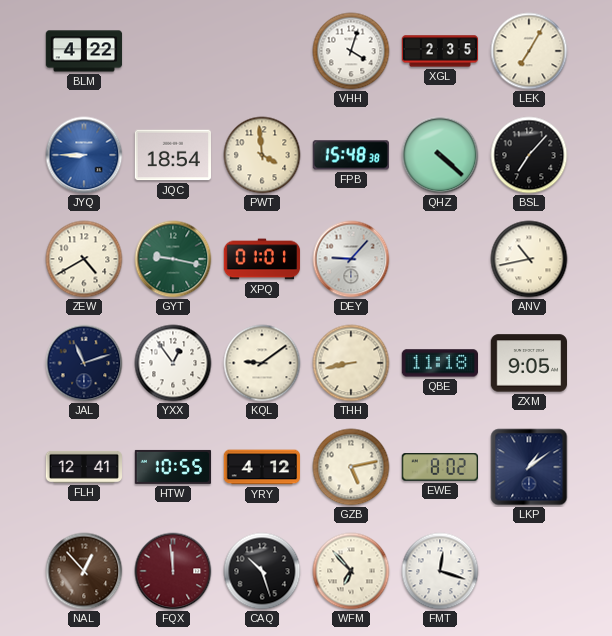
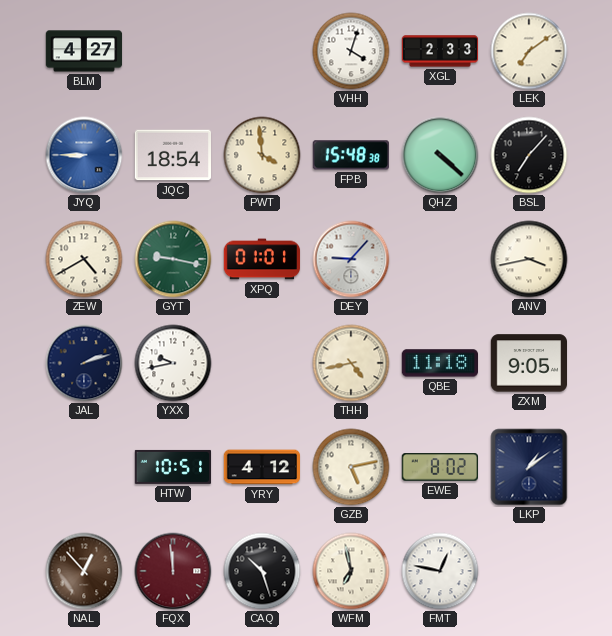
BLM: 4:22 -> 4:27 (84, 51)
XGL: 2:35 -> 2:33 (440, 51)
LEK: 7:05 -> 7:09 (529, 51)
ANV: 10:43 -> 3:43 (529, 259)
JAL: 11:12 -> 2:12 (84, 363)
YXX: 12:54 -> 9:43 (173, 363)
KQL: 9:09 -> none (262, 363)
THH: 8:43 -> 4:43 (351, 363)
FLH: 12:41 -> none (84, 467)
HTW: 10:55 -> 10:51 (173, 467)
WFM: 6:53 -> 6:58 (351, 571)
FMT: 12:18 -> 12:47 (440, 571)
